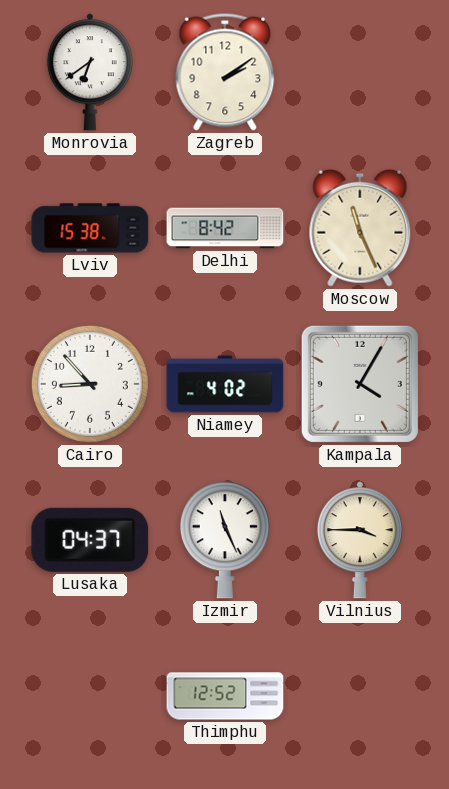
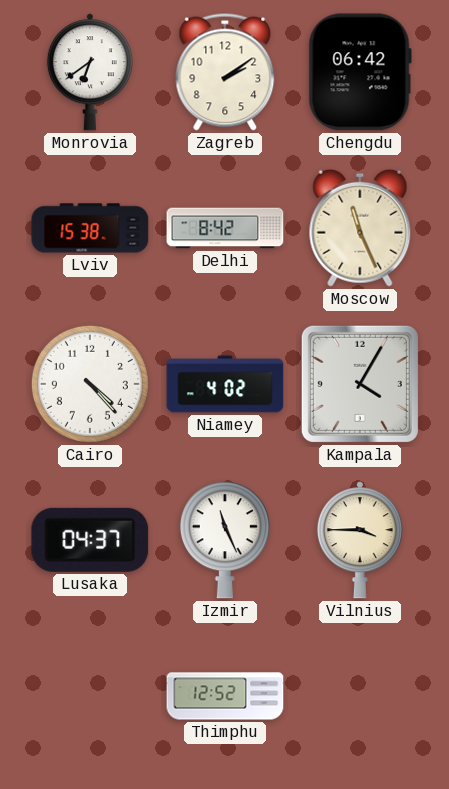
Chengdu: none -> 06:42 (360, 72)
Cairo: 8:53 -> 4:23 (90, 384)
